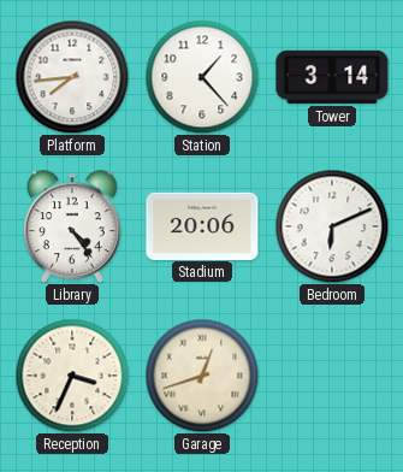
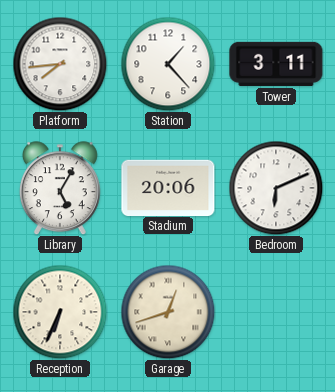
Tower: 3:14 -> 3:11 (276, 64)
Library: 4:24 -> 5:05 (60, 188)
Reception: 3:34 -> 6:34 (60, 312)
